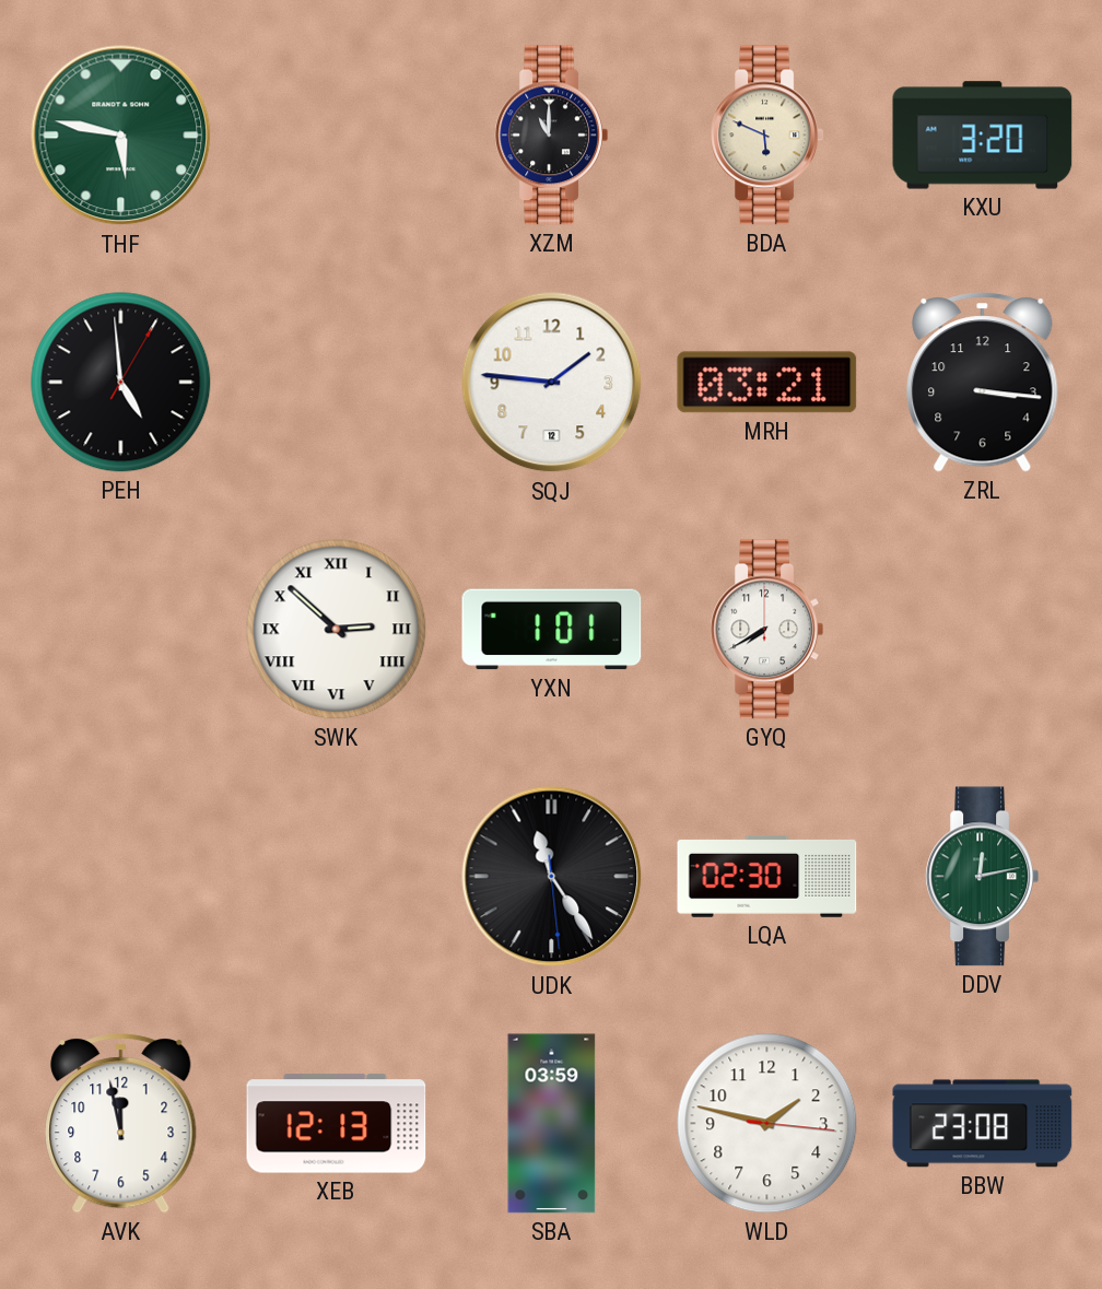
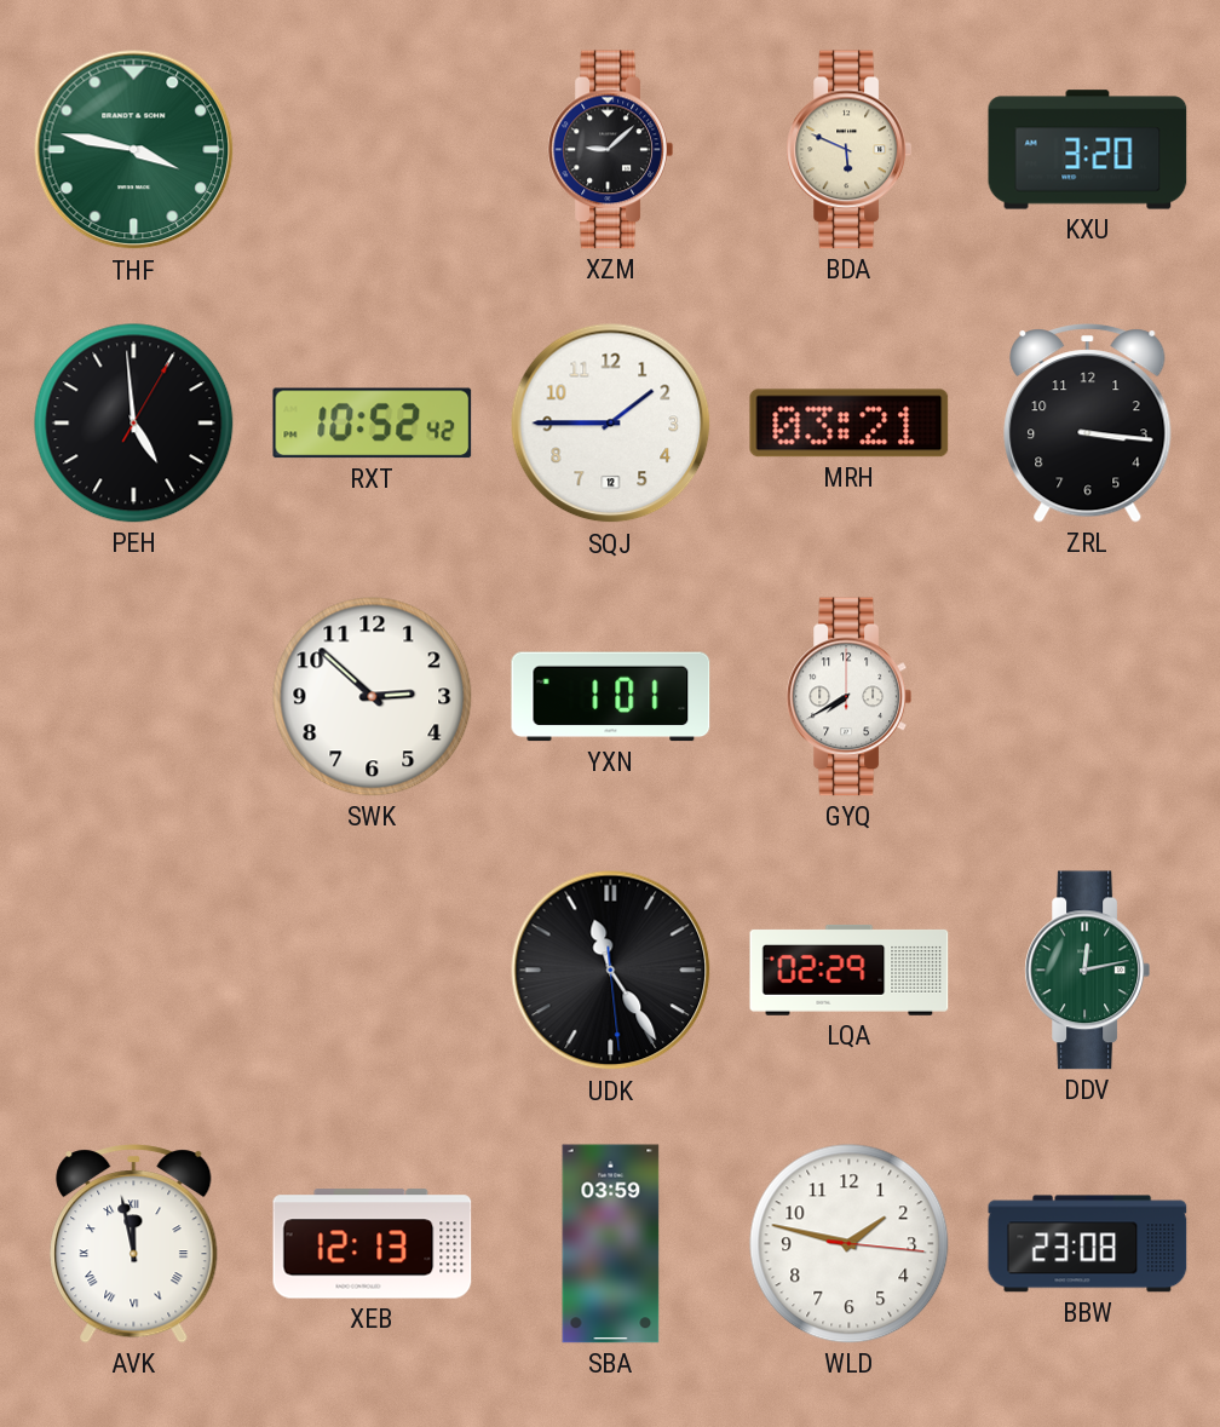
THF: 5:47 -> 3:47 (134, 150)
XZM: 11:00 -> 9:08 (610, 150)
RXT: none -> 10:52 (373, 424)
SQJ: 1:46 -> 1:45 (611, 424)
SWK numerals: Roman -> Arabic (373, 697)
LQA: 02:30 -> 02:29 (850, 969)
AVK numerals: Arabic -> Roman (134, 1244)
